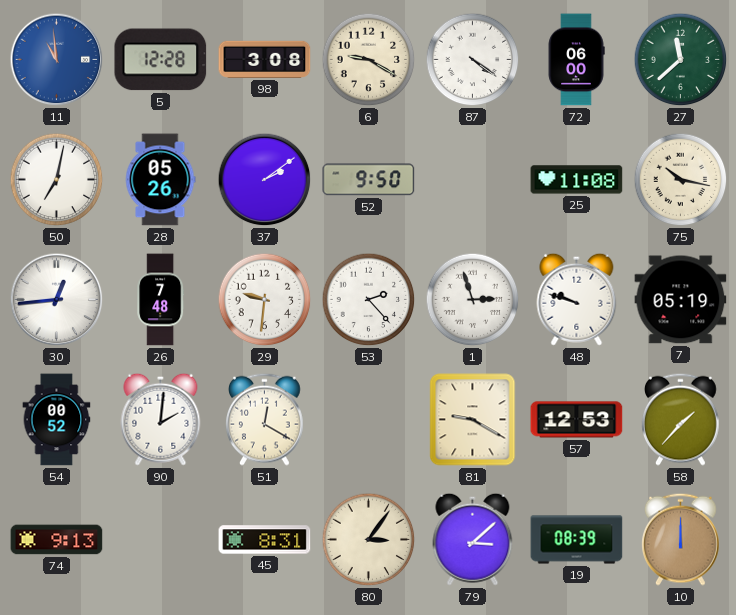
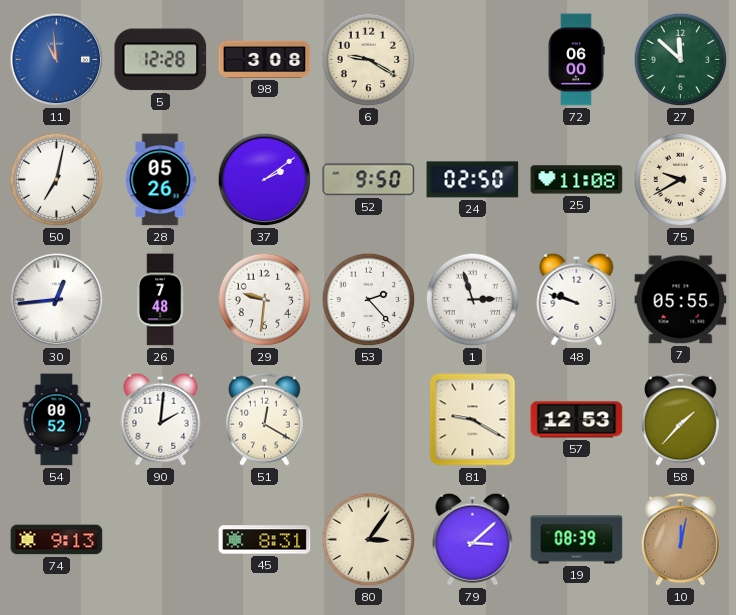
87: 4:21 -> none (473, 60)
27: 11:38 -> 11:52 (681, 60)
24: none -> 02:50 (473, 180)
75: 10:17 -> 9:40 (681, 180)
7: 05:19 -> 05:55 (681, 300)
10: 12:00 -> 12:02 (681, 539)
